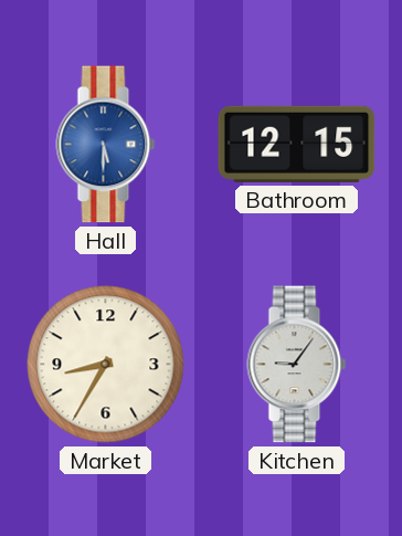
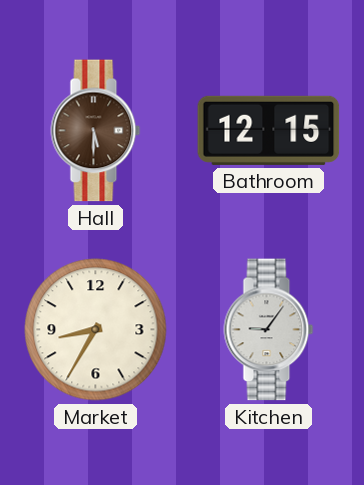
Hall dial: blue -> brown (96, 131)
